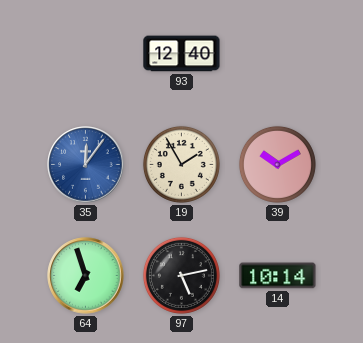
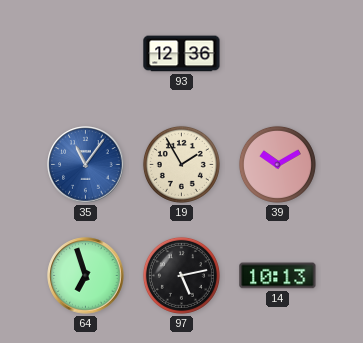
93: 12:40 -> 12:36 (182, 54)
35: 12:06 -> 11:06 (86, 165)
14: 10:14 -> 10:13 (278, 276)
